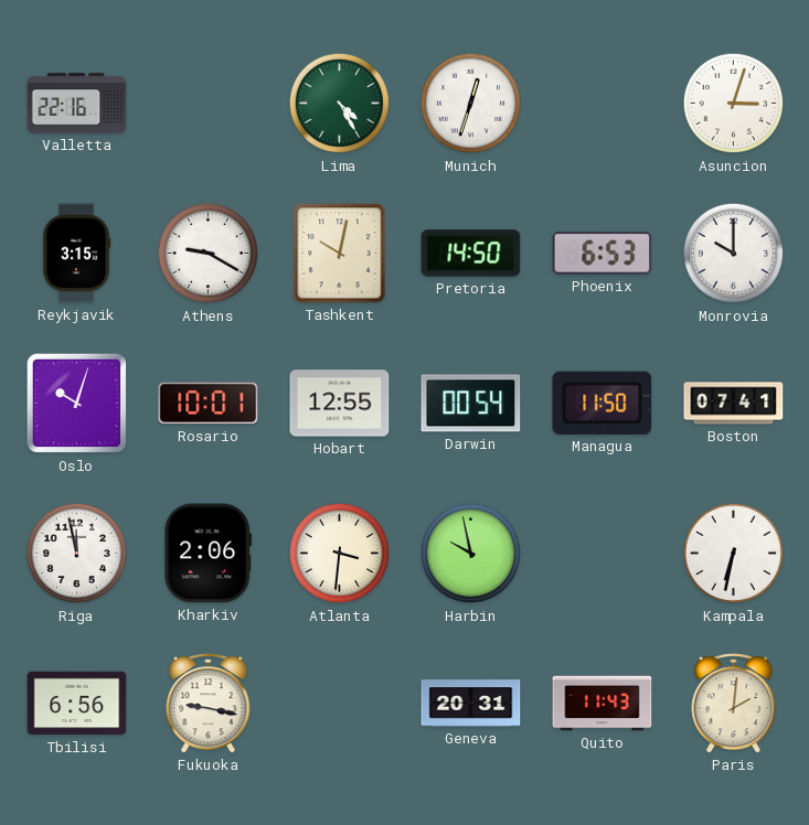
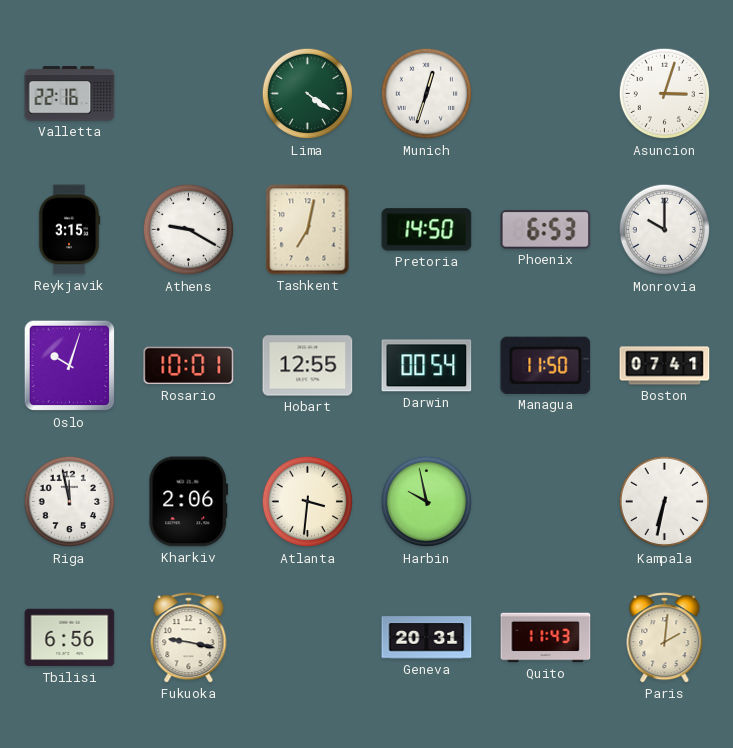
Lima: 4:25 -> 4:21 (308, 94)
Tashkent: 10:02 -> 7:02 (308, 230)
